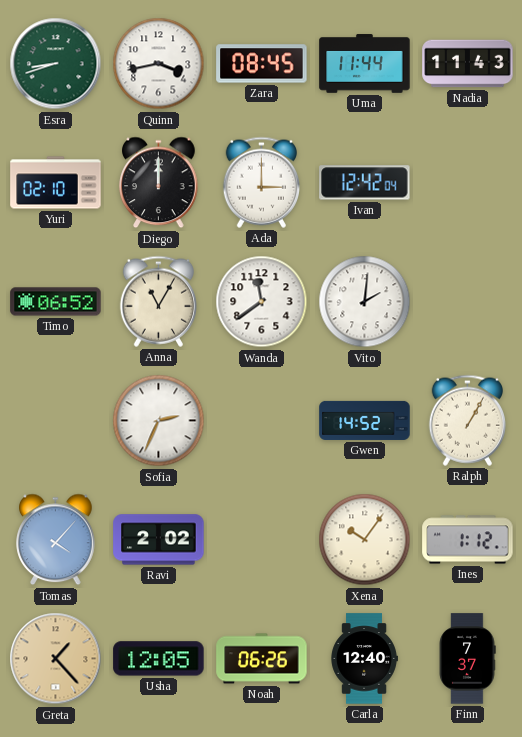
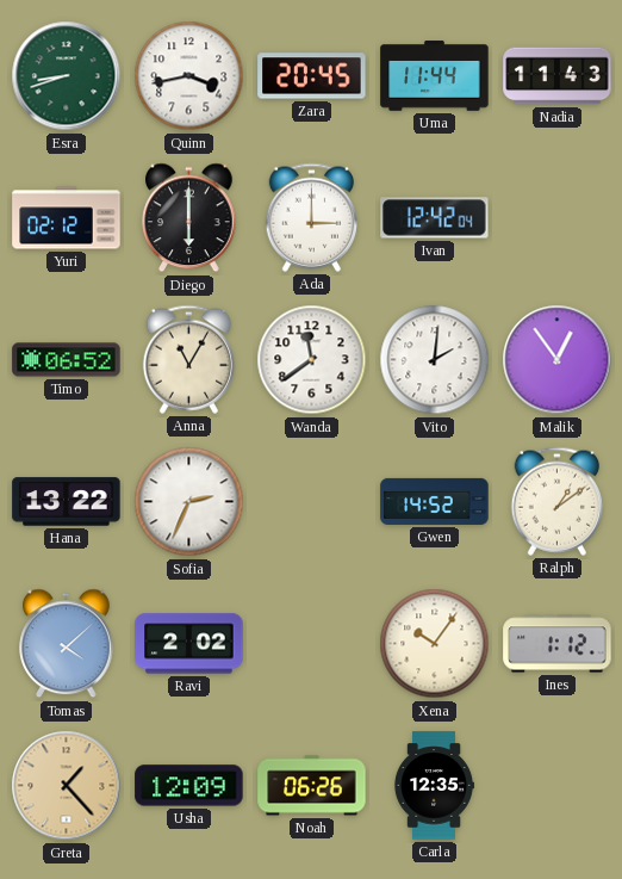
Zara: 08:45 -> 20:45 (312, 76)
Yuri: 02:10 -> 02:12 (67, 218)
Diego: 12:00 -> 6:00 (189, 218)
Malik: none -> 12:54 (558, 360)
Hana: none -> 13:22 (67, 502)
Ralph: 1:05 -> 1:09 (556, 501)
Tomas: 4:07 -> 4:08 (67, 644)
Usha: 12:05 -> 12:09 (189, 786)
Carla: 12:40 -> 12:35 (434, 786)
Finn: 7:37 -> none (467, 659)
